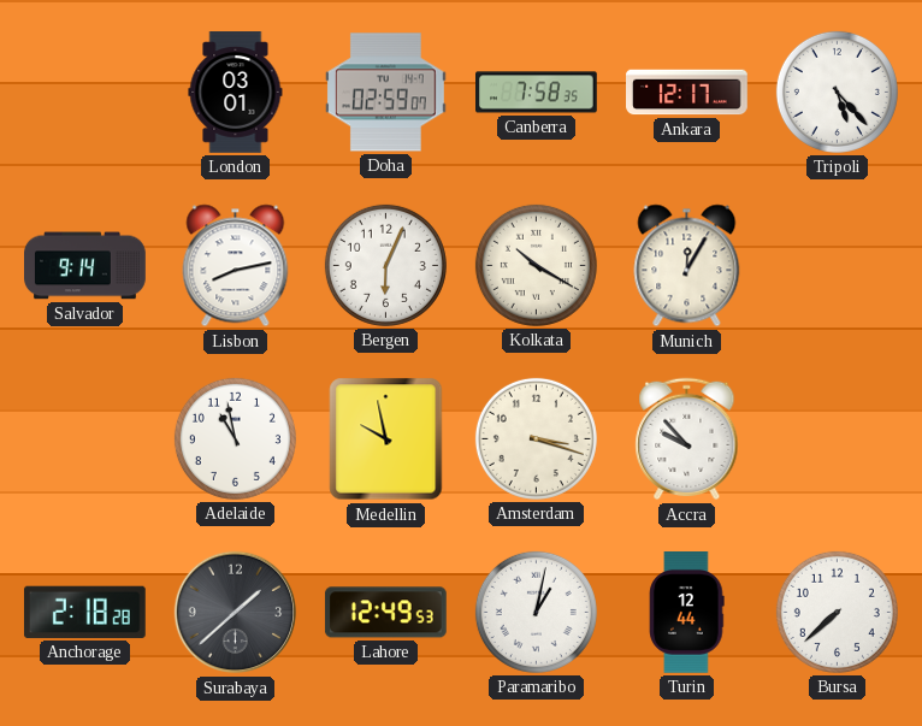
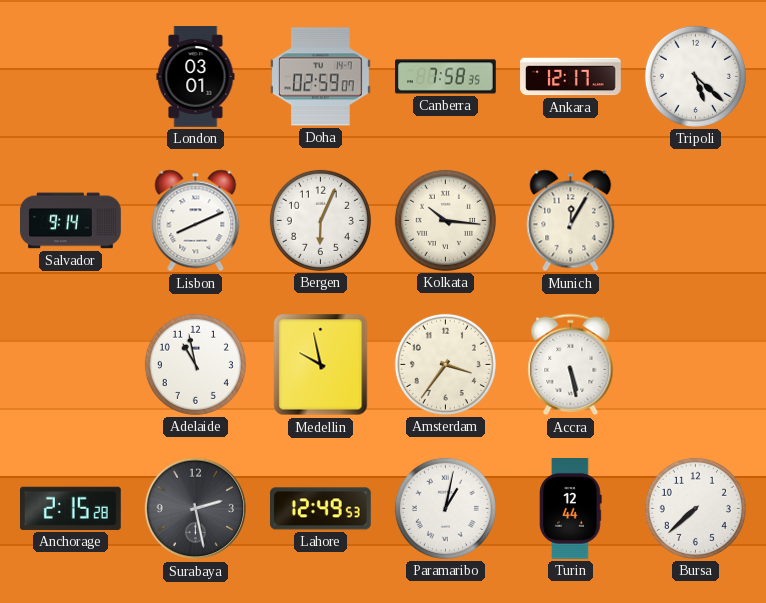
Tripoli: 5:23 -> 5:22 (695, 76)
Lisbon: 8:13 -> 8:11 (196, 221)
Kolkata: 10:20 -> 10:16 (445, 220)
Amsterdam: 3:18 -> 3:36 (445, 364)
Accra: 9:53 -> 5:28 (571, 365)
Anchorage: 2:18 -> 2:15 (70, 508)
Surabaya: 1:38 -> 2:28 (196, 509)
